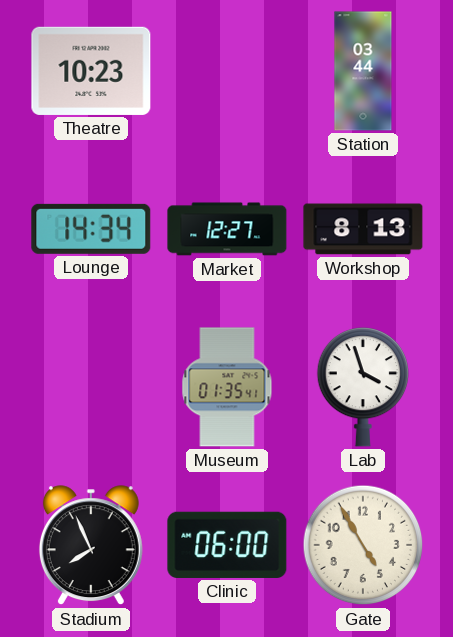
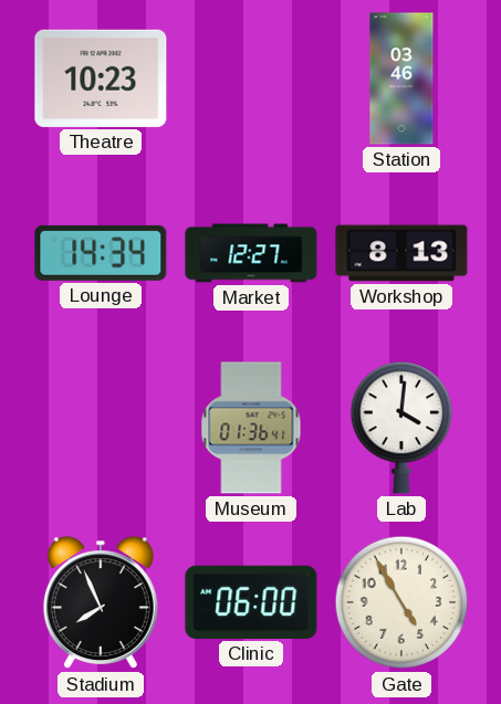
Station: 03:44 -> 03:46 (401, 78)
Museum: 01:35 -> 01:36 (251, 428)
Lab: 3:57 -> 4:01 (400, 429)
